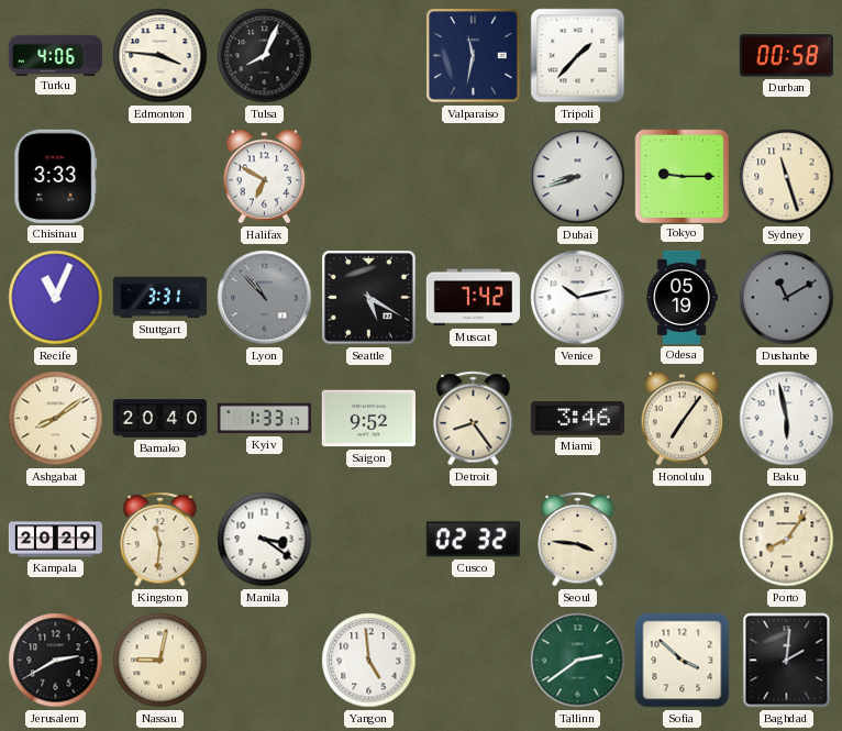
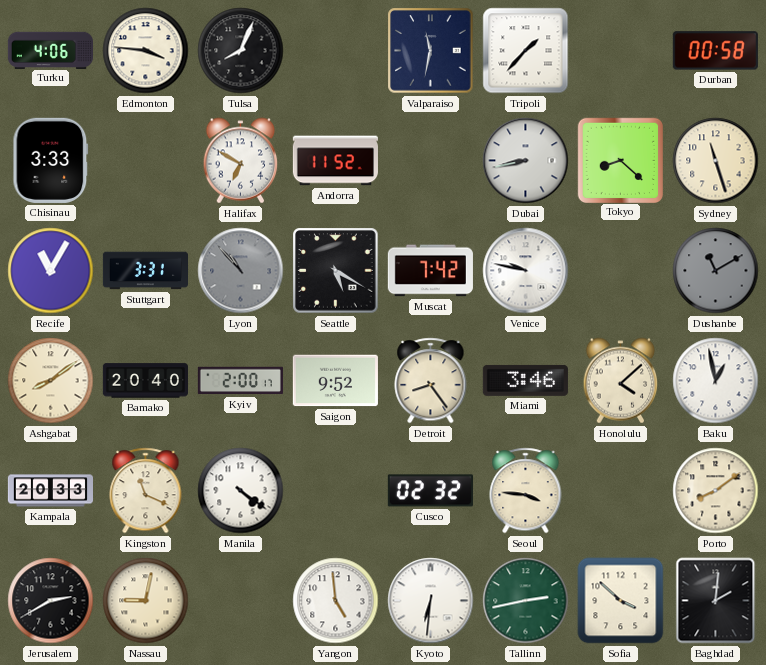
Andorra: none -> 11:52 (335, 161)
Dubai: 8:42 -> 8:43 (526, 161)
Tokyo: 9:15 -> 8:22 (620, 160)
Recife: 11:04 -> 11:05 (51, 271)
Venice: 10:13 -> 9:47 (526, 271)
Odesa: 05:19 -> none (682, 297)
Kyiv: 1:33 -> 2:00 (240, 381)
Honolulu: 7:06 -> 4:08 (621, 381)
Baku: 5:58 -> 12:58 (716, 381)
Kampala: 20:29 -> 20:33 (50, 491)
Kingston: 11:31 -> 11:19 (146, 491)
Manila: 3:21 -> 4:21 (241, 491)
Porto: 8:06 -> 8:09 (716, 491)
Kyoto: none -> 6:31 (431, 601)
Tallinn: 2:39 -> 2:43 (526, 601)
